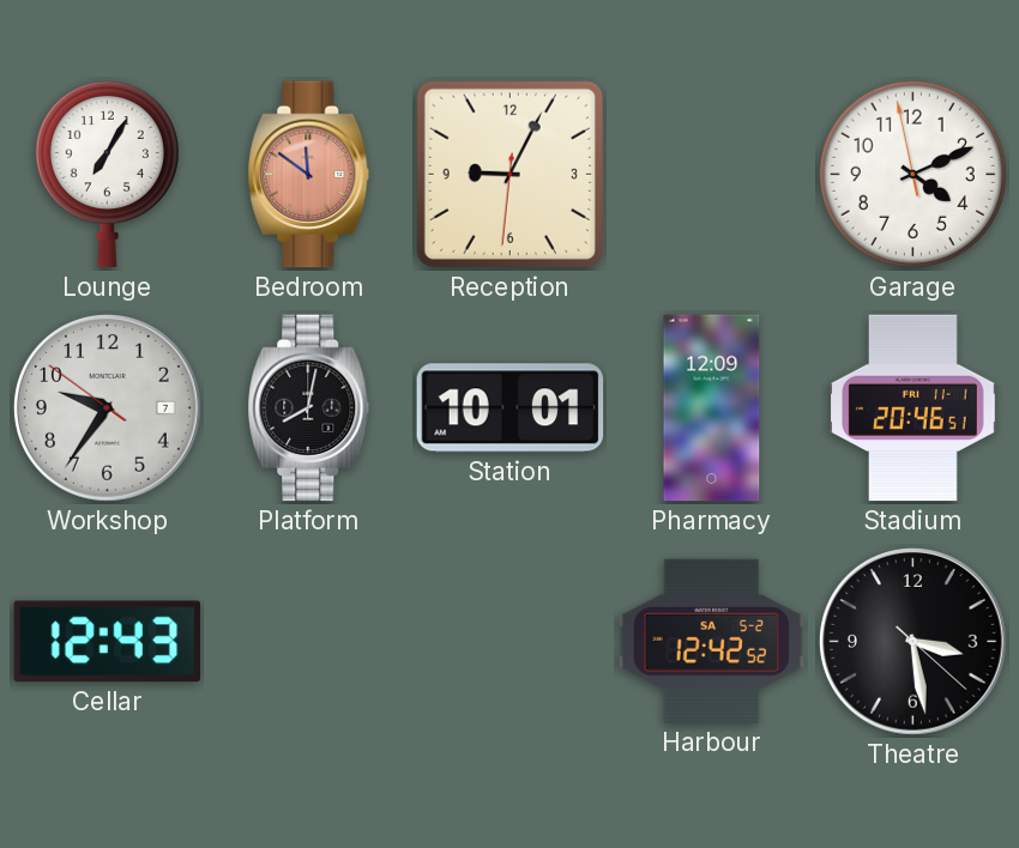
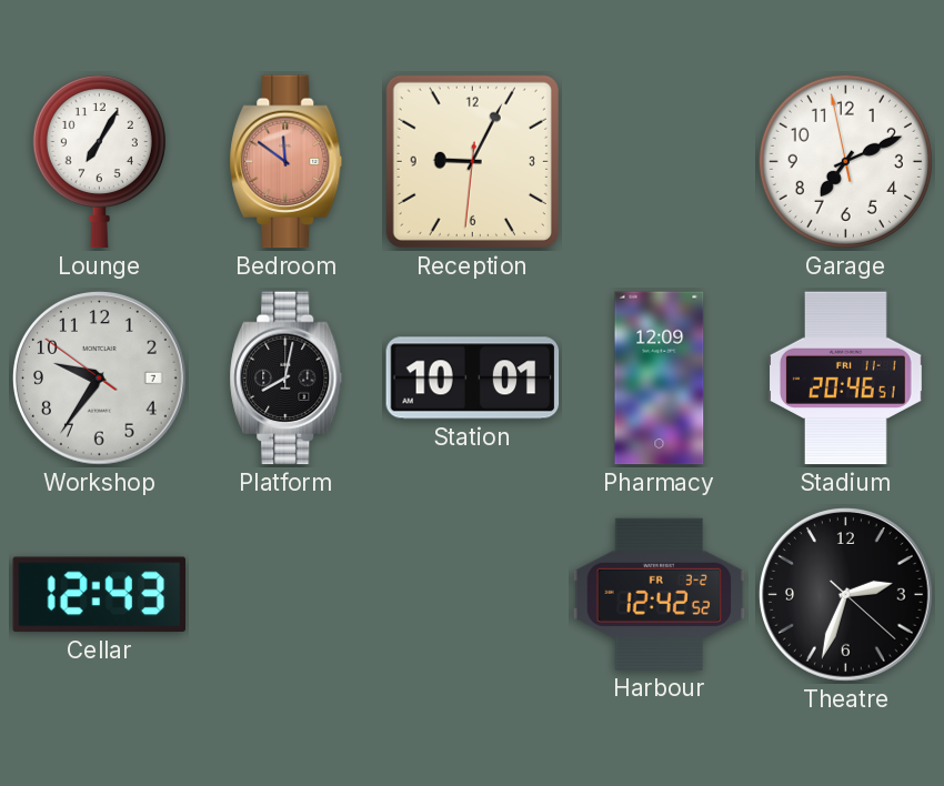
Garage: 4:10 -> 7:10 (845, 161)
Harbour date: SA 5-2 -> FR 3-2 (660, 594)
Theatre: 3:28 -> 2:33 (846, 595)
